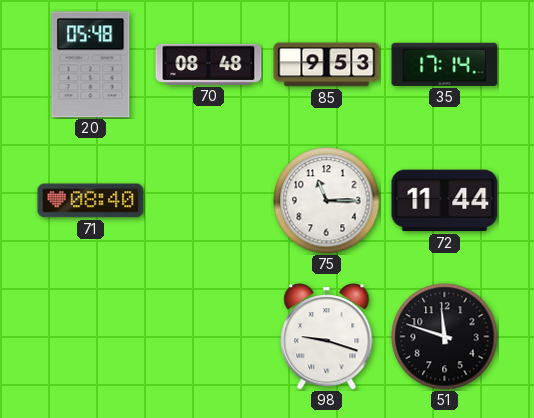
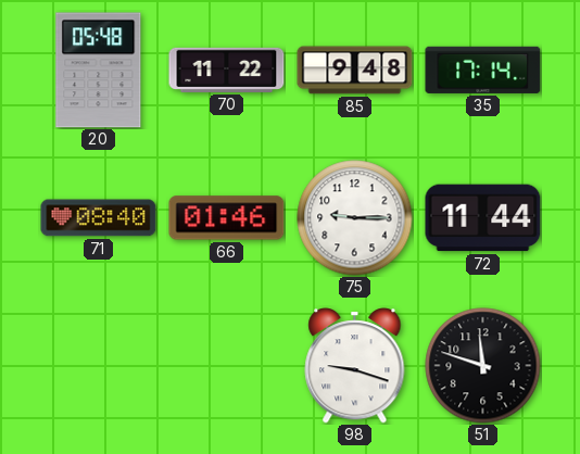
70: 08:48 -> 11:22 (227, 70)
85: 9:53 -> 9:48 (355, 71)
66: none -> 01:46 (227, 218)
75: 11:15 -> 9:15 (355, 218)
